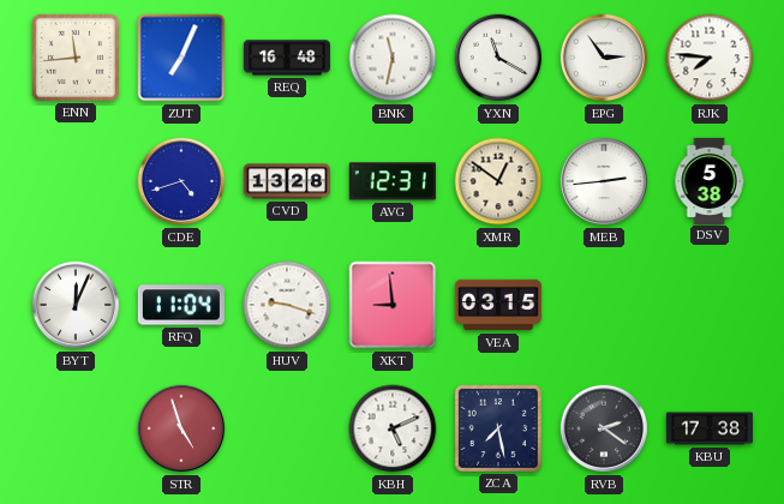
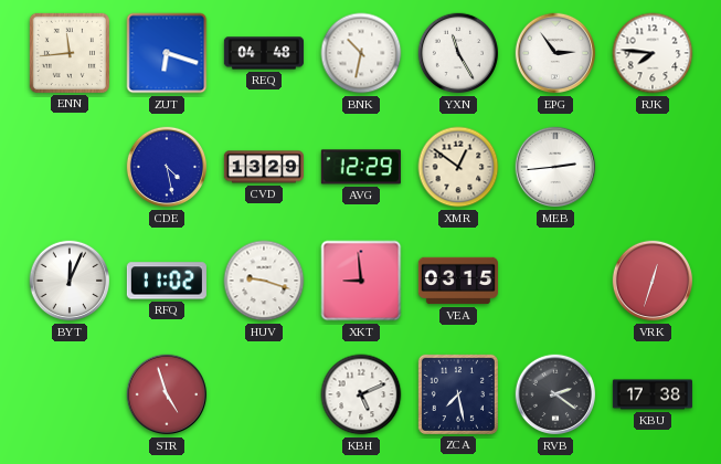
ZUT: 7:04 -> 6:18 (167, 53)
REQ: 16:48 -> 04:48 (263, 53)
BNK: 11:32 -> 10:32 (361, 53)
YXN: 11:20 -> 11:25 (458, 53)
CDE: 4:42 -> 4:28 (167, 167)
CVD: 13:28 -> 13:29 (264, 167)
AVG: 12:31 -> 12:29 (361, 167)
DSV: 5:38 -> none (710, 180)
RFQ: 11:04 -> 11:02 (167, 281)
VRK: none -> 12:33 (653, 281)
